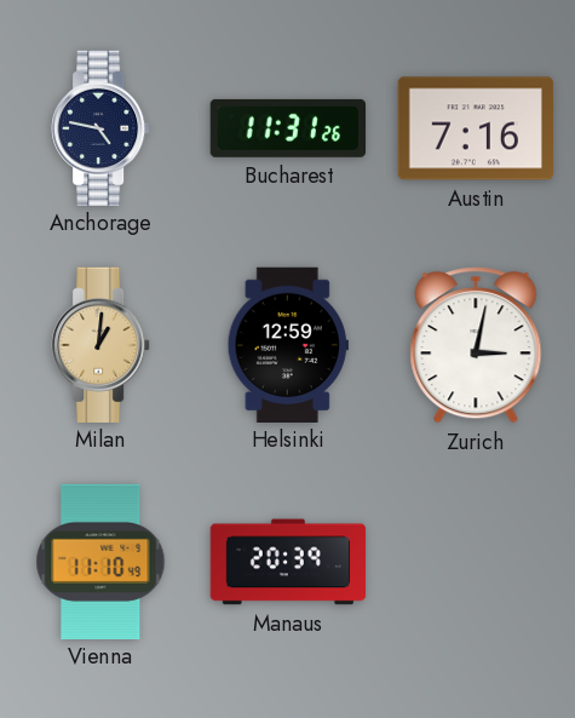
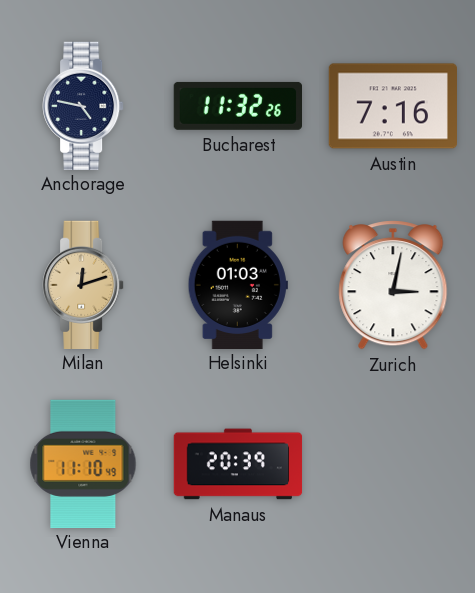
Bucharest: 11:31 -> 11:32 (237, 106)
Milan: 1:01 -> 12:12 (83, 284)
Helsinki: 12:59 -> 01:03 (238, 284)
